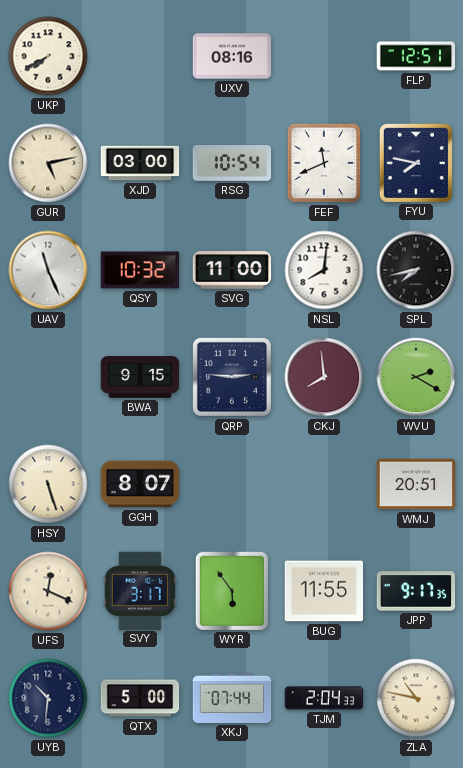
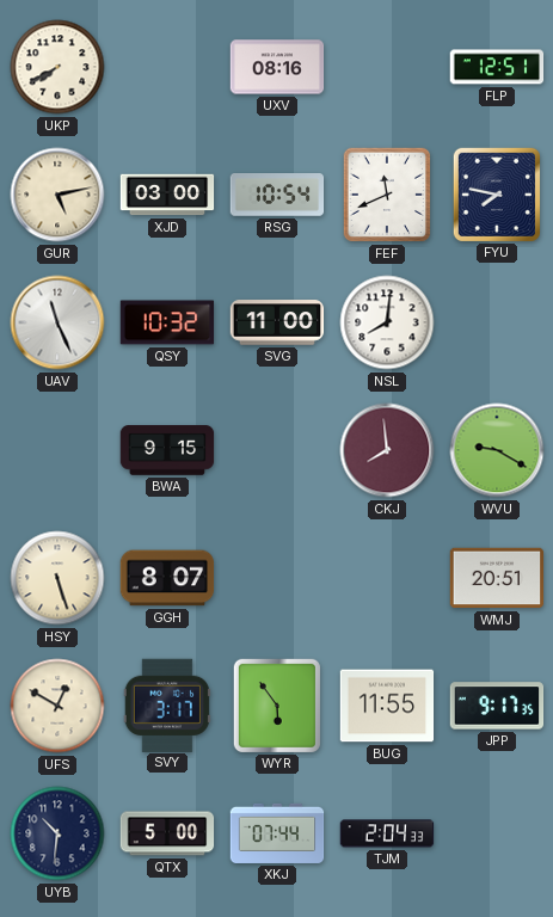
SPL: 7:43 -> none (416, 270)
QRP: 2:46 -> none (232, 377)
WVU: 2:20 -> 9:20 (497, 450)
UFS: 12:19 -> 12:50 (57, 706)
ZLA: 10:47 -> none (416, 698)
